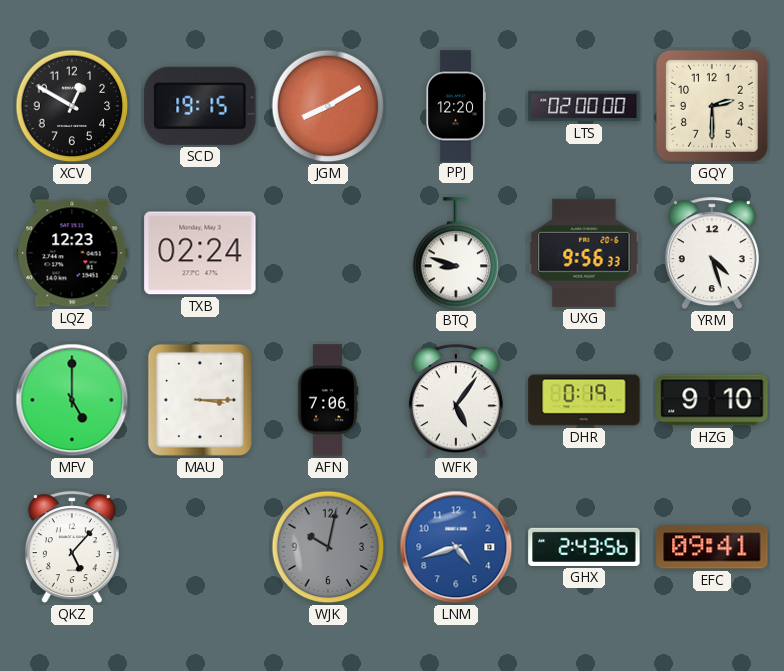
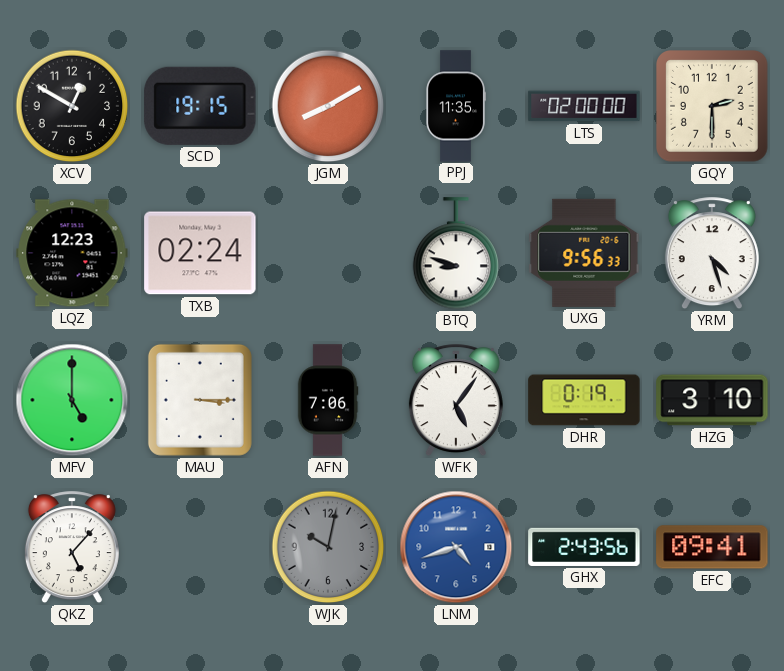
PPJ: 12:20 -> 11:35 (456, 106)
HZG: 9:10 -> 3:10 (712, 400)
